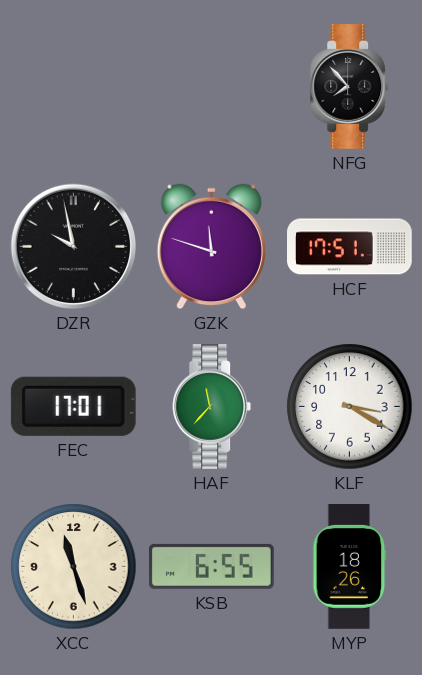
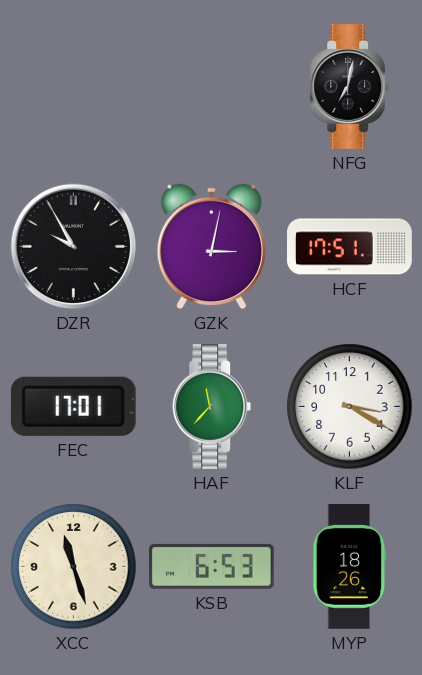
NFG: 7:53 -> 7:02 (350, 87)
DZR: 9:58 -> 9:55 (74, 247)
GZK: 11:48 -> 3:02 (211, 247)
KSB: 6:55 -> 6:53 (212, 566)
